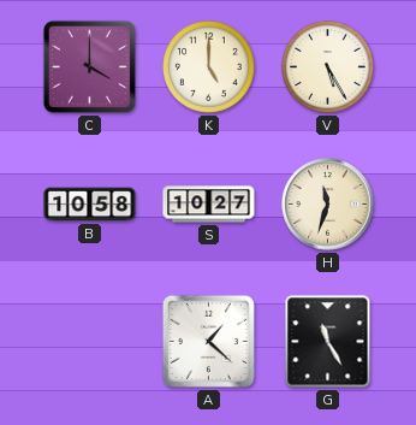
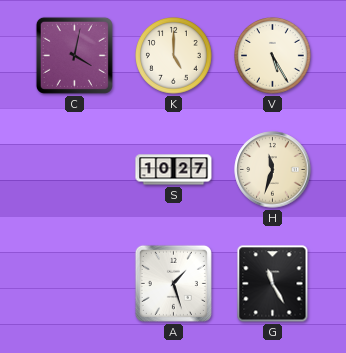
C: 4:00 -> 4:02 (74, 55)
B: 10:58 -> none (90, 205)
A: 1:22 -> 1:27 (173, 283)
